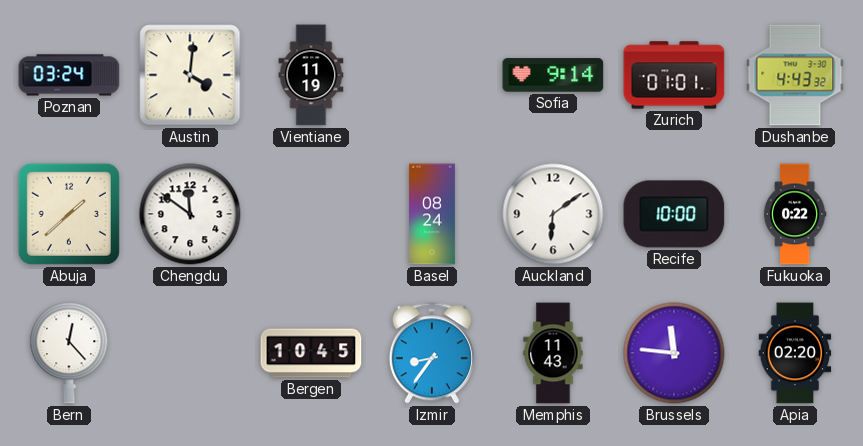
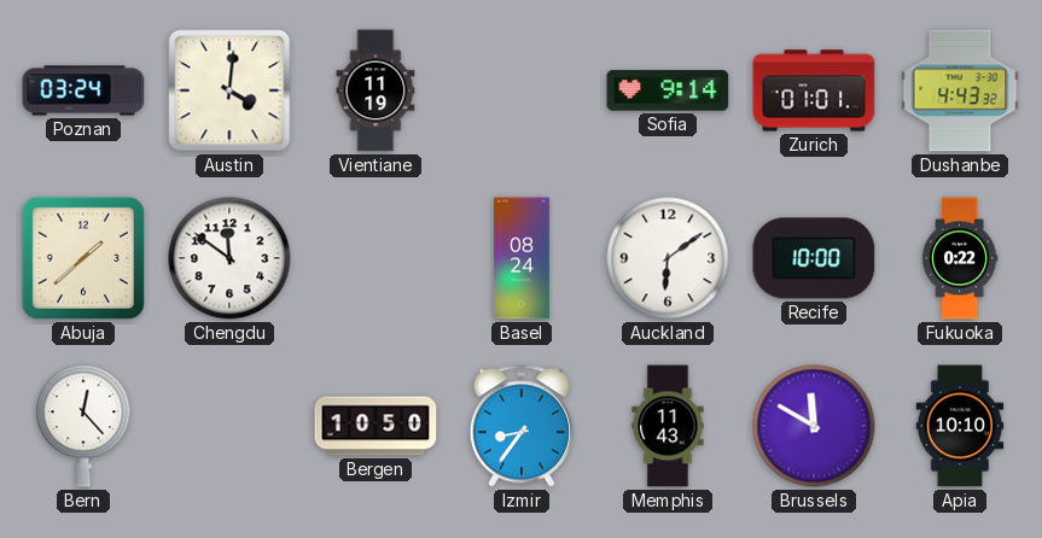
Bergen: 10:45 -> 10:50 (376, 426)
Brussels: 11:46 -> 11:50 (814, 426)
Apia: 02:20 -> 10:10 (960, 426)
